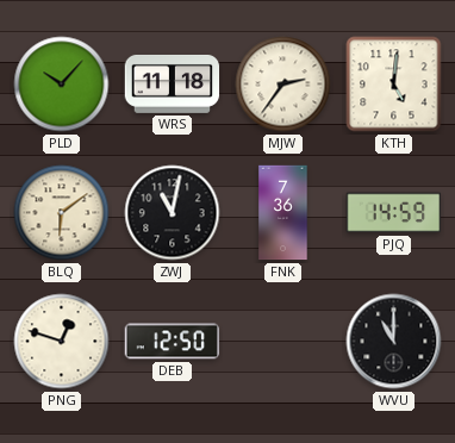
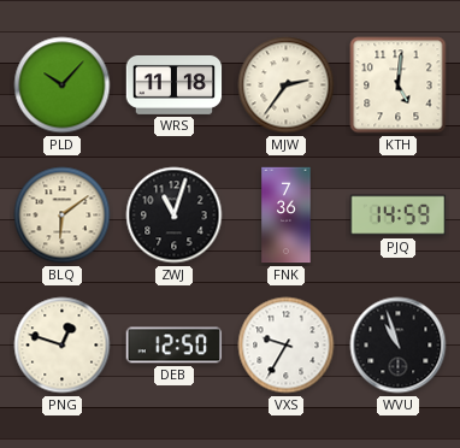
ZWJ: 11:02 -> 11:03 (175, 216)
VXS: none -> 9:35 (287, 346)
WVU: 11:00 -> 10:57 (399, 346)
